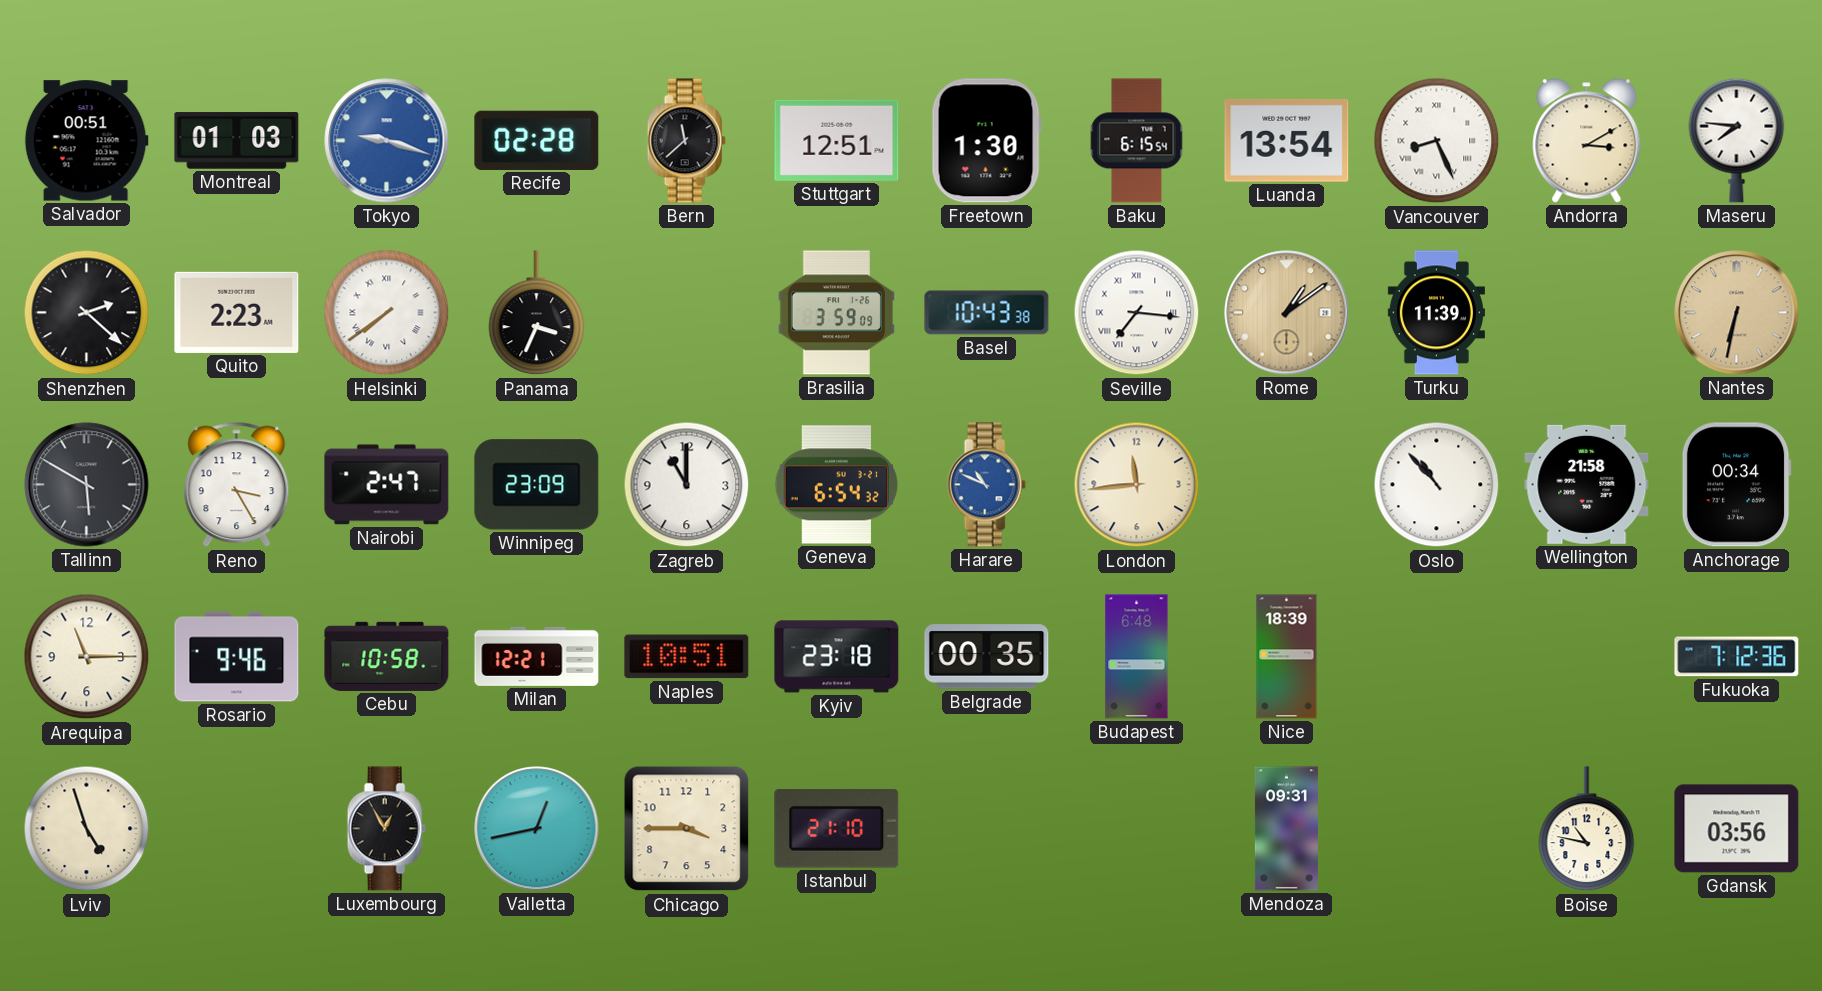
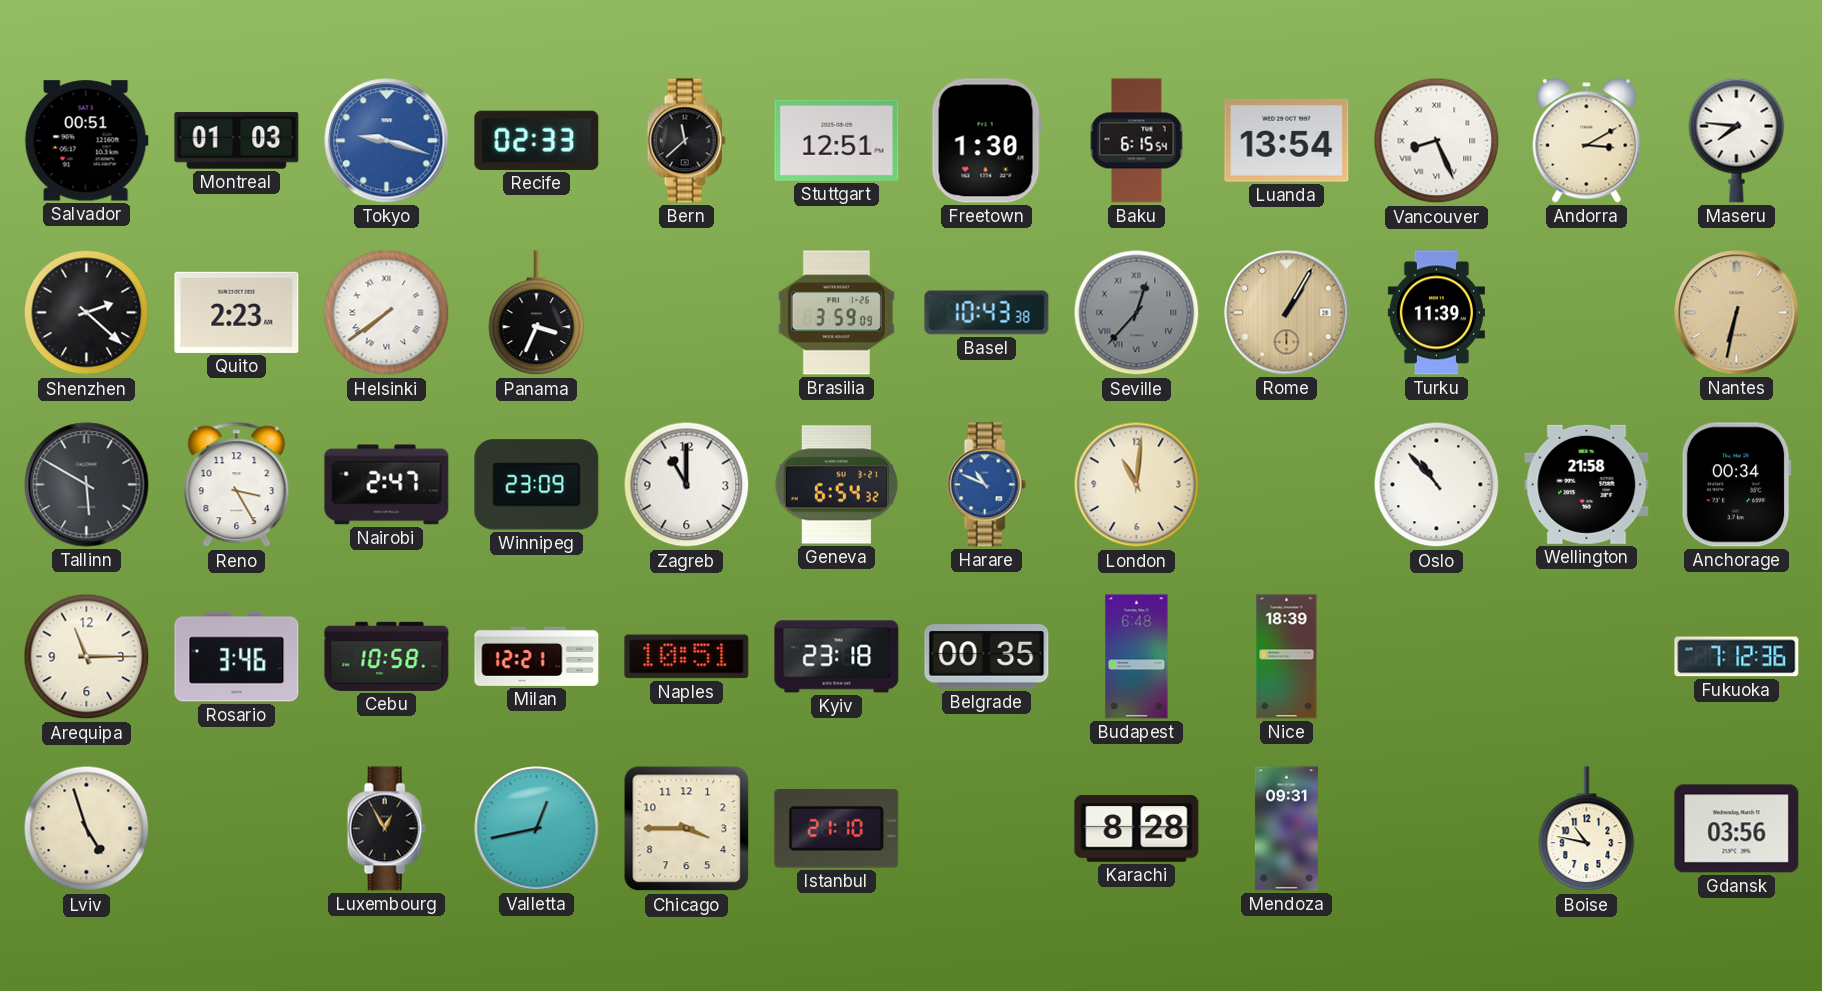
Recife: 02:28 -> 02:33 (537, 140)
Seville: 7:16 -> 12:37 (1137, 313)
Seville dial: white -> grey (1137, 313)
Rome: 1:09 -> 1:05 (1287, 313)
London: 11:44 -> 11:01 (1137, 485)
Rosario: 9:46 -> 3:46 (237, 657)
Karachi: none -> 8:28 (1137, 829)
